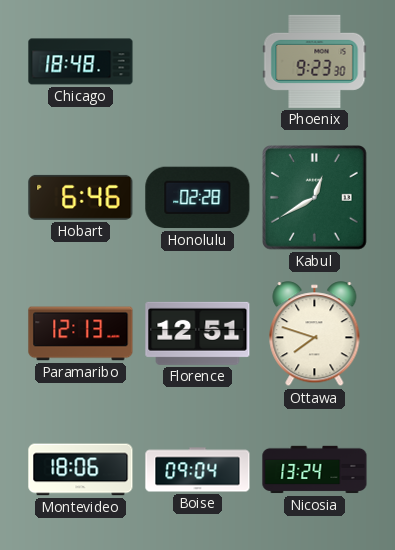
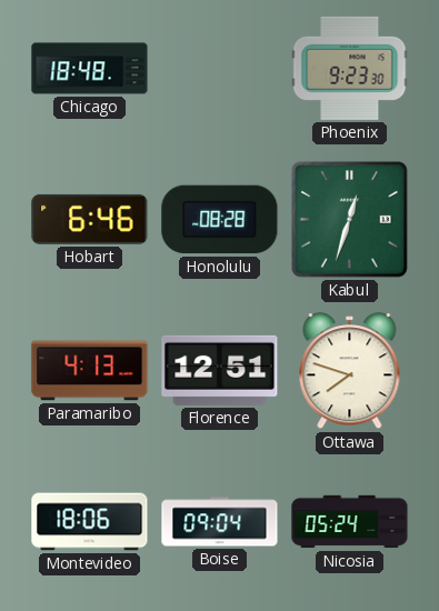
Honolulu: 02:28 -> 08:28 (220, 220)
Kabul: 12:40 -> 12:33 (350, 220)
Paramaribo: 12:13 -> 4:13 (90, 371)
Nicosia: 13:24 -> 05:24 (350, 522)
